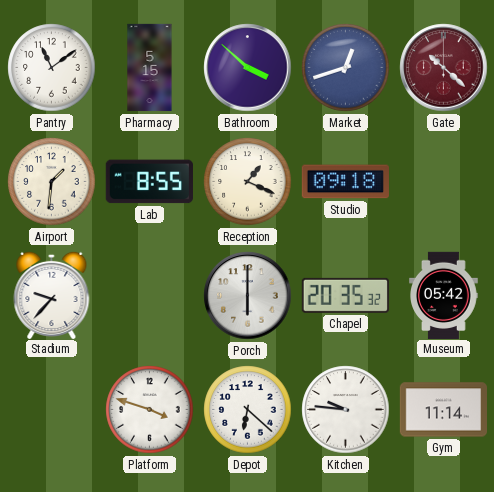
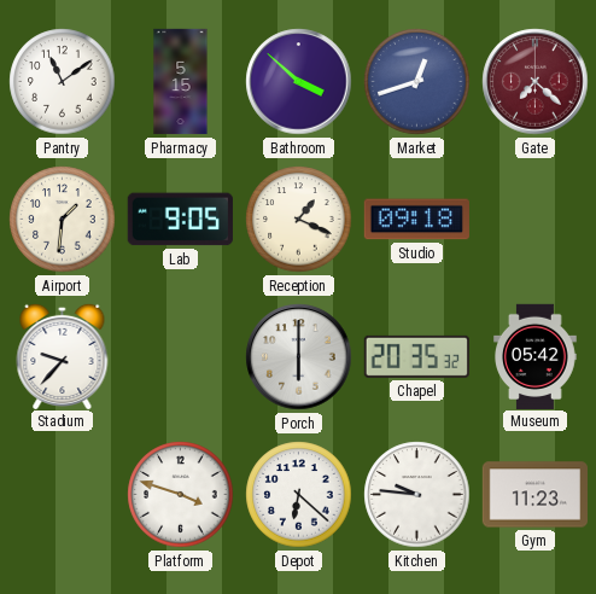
Gate: 10:22 -> 7:22 (536, 82)
Lab: 8:55 -> 9:05 (180, 220)
Gym: 11:14 -> 11:23 (534, 495)
